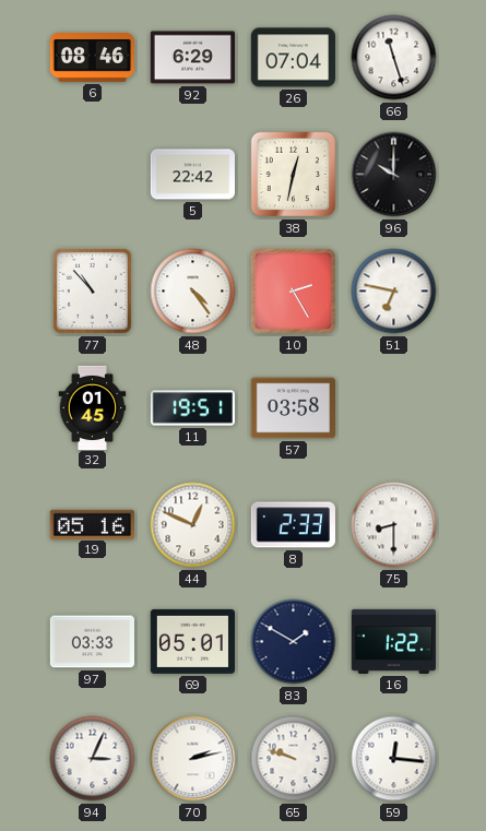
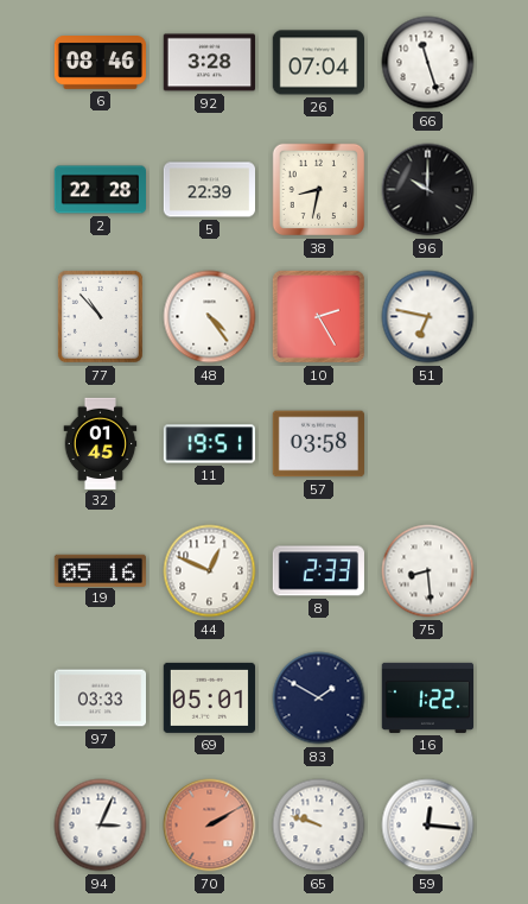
92: 6:29 -> 3:28 (209, 63)
2: none -> 22:28 (100, 190)
5: 22:42 -> 22:39 (209, 190)
38: 12:32 -> 8:32 (319, 190)
75: 8:30 -> 8:29 (428, 571)
70: 2:13 -> 2:10 (210, 826)
70 dial: white -> salmon (210, 826)
